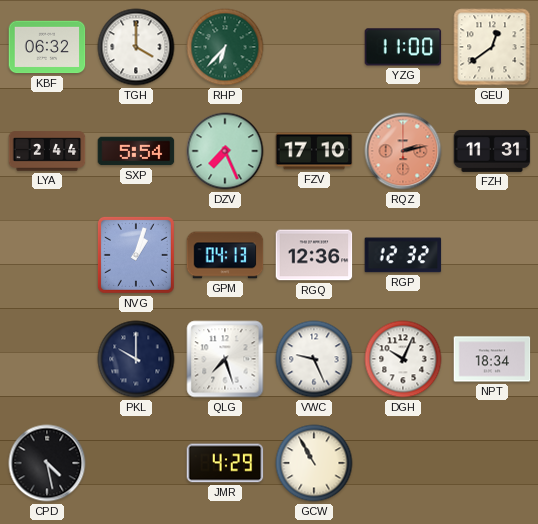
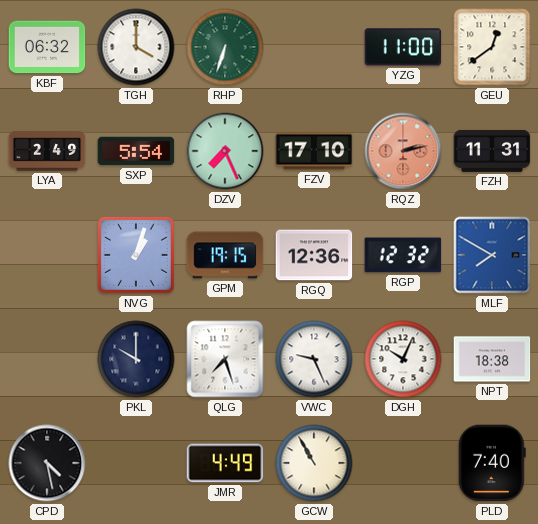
RHP: 6:37 -> 6:33 (225, 47)
LYA: 2:44 -> 2:49 (47, 151)
GPM: 04:13 -> 19:15 (225, 255)
MLF: none -> 7:50 (492, 255)
NPT: 18:34 -> 18:38 (492, 359)
JMR: 4:29 -> 4:49 (225, 463)
PLD: none -> 7:40 (492, 463)
